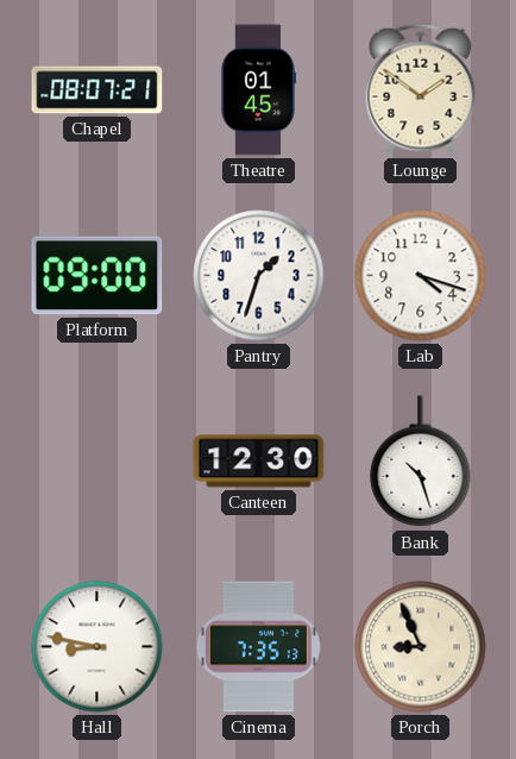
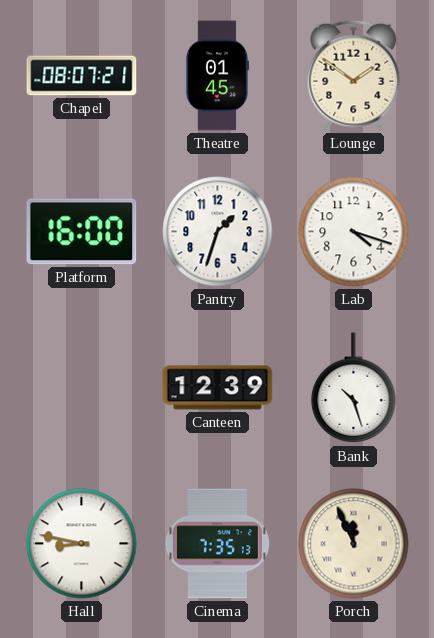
Platform: 09:00 -> 16:00 (82, 232)
Canteen: 12:30 -> 12:39 (218, 388)
Porch: 8:56 -> 11:56 (354, 544)
